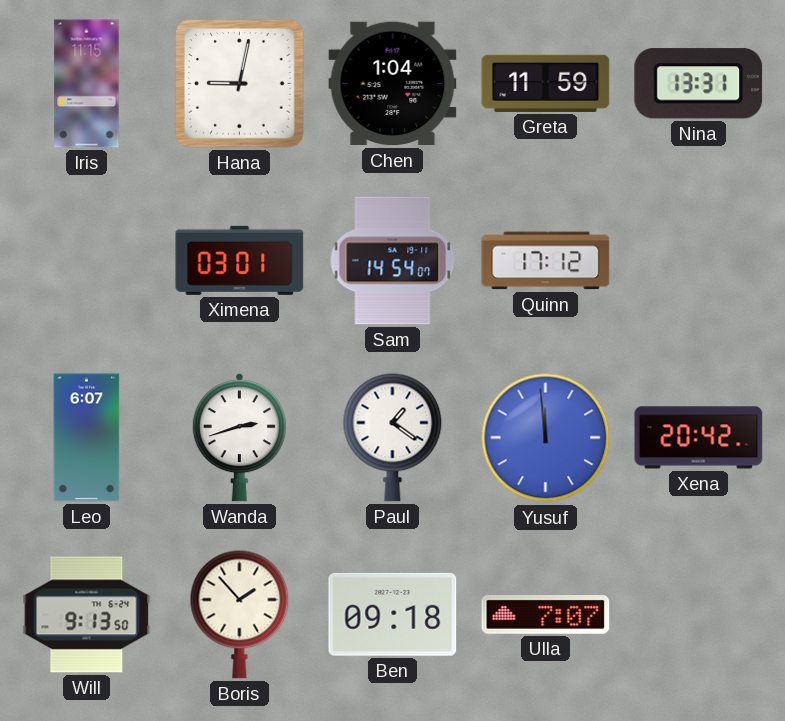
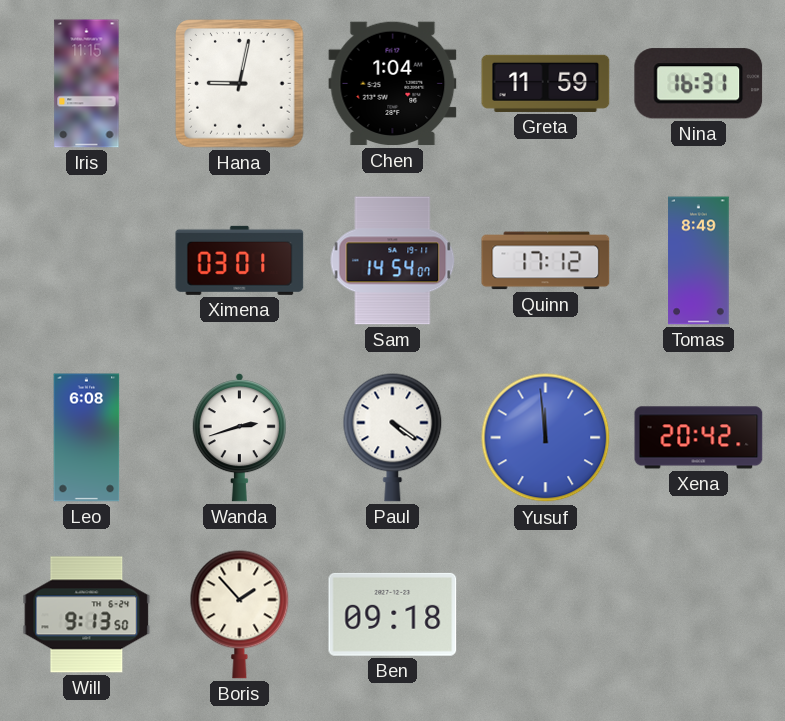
Nina: 13:31 -> 16:31 (699, 84)
Tomas: none -> 8:49 (699, 261)
Leo: 6:07 -> 6:08 (87, 438)
Paul: 1:21 -> 4:21 (393, 437)
Ulla: 7:07 -> none (546, 615)
